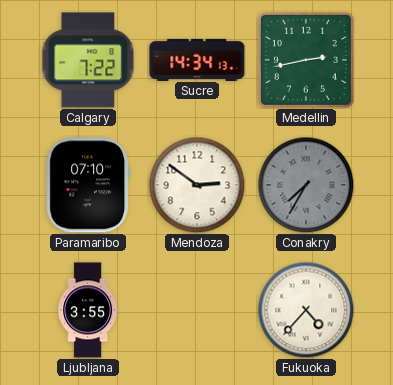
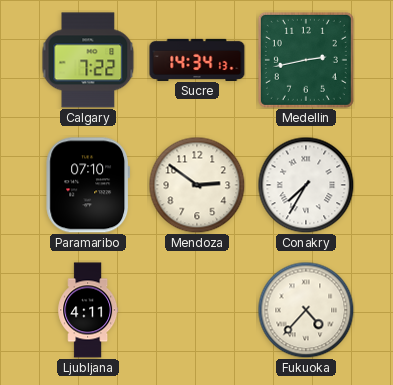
Conakry dial: grey -> white (306, 185)
Ljubljana: 3:55 -> 4:11 (88, 310)
